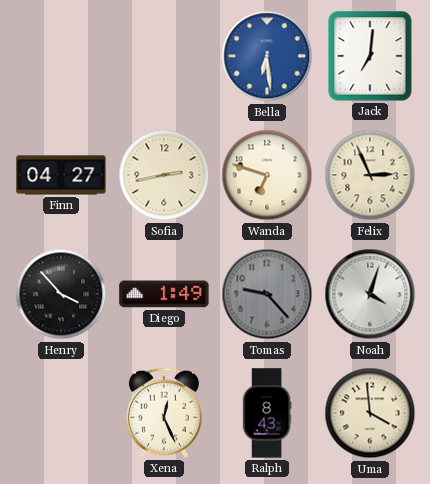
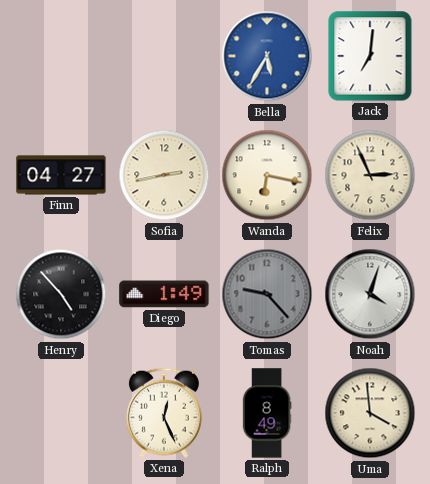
Bella: 6:29 -> 5:35 (267, 56)
Wanda: 6:48 -> 6:17 (267, 175)
Henry: 3:53 -> 4:53 (61, 294)
Ralph: 8:43 -> 8:49 (267, 413)
